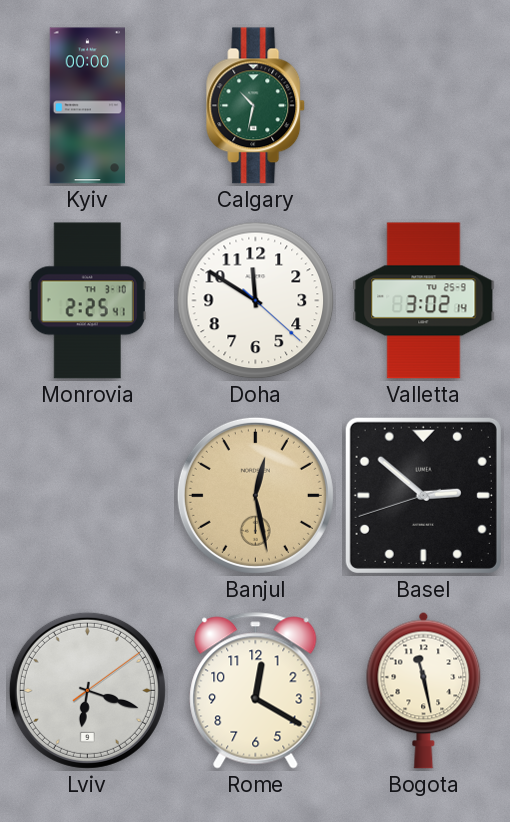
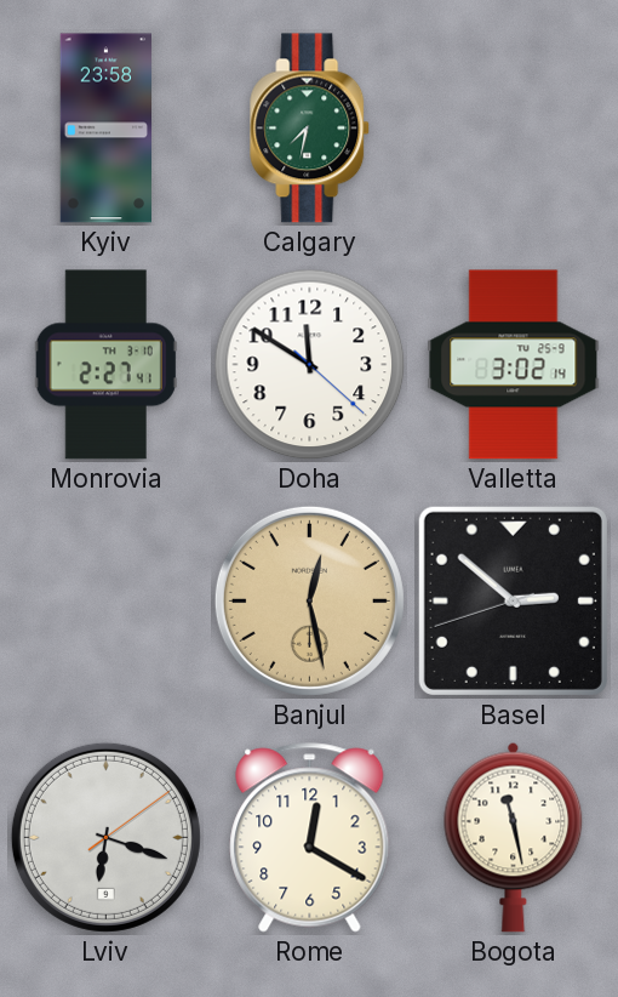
Kyiv: 00:00 -> 23:58 (105, 129)
Calgary: 10:32 -> 7:32 (310, 129)
Monrovia: 2:25 -> 2:27 (105, 365)
